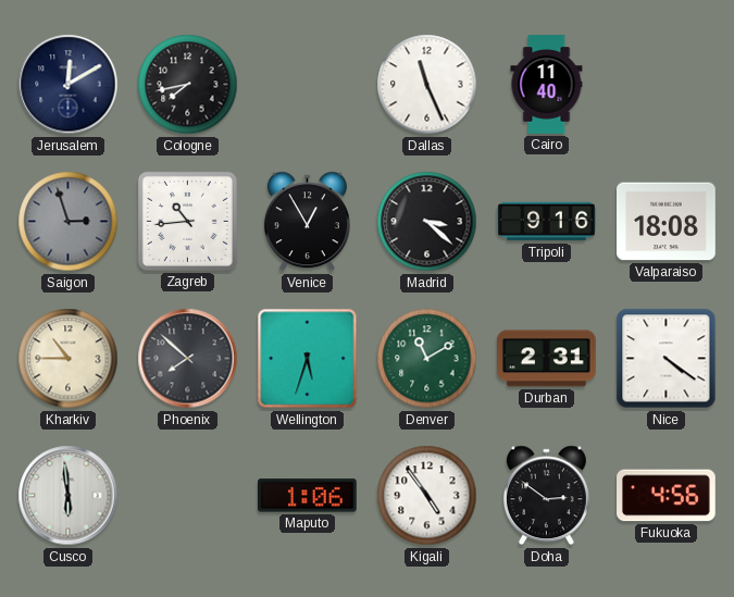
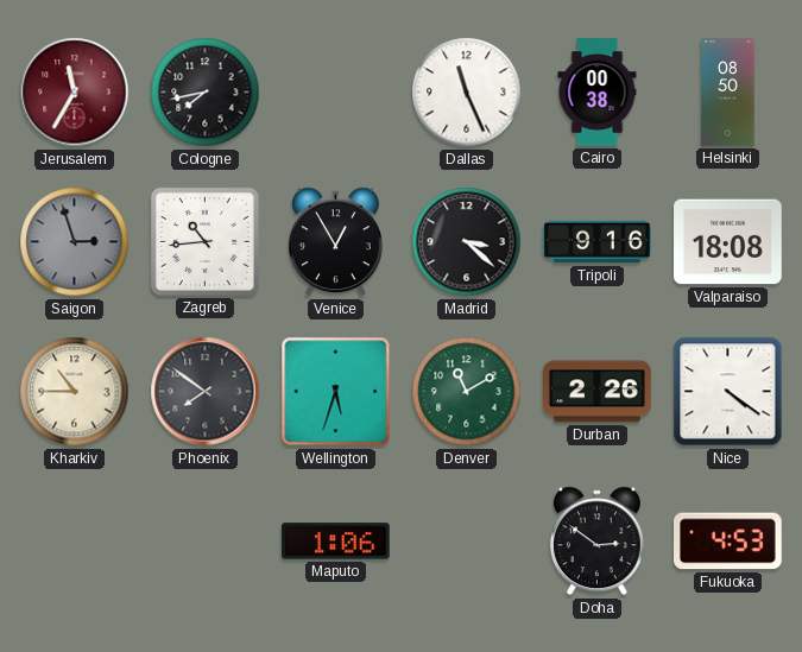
Jerusalem: 12:10 -> 11:35 (75, 93)
Jerusalem dial: navy -> burgundy (75, 93)
Cairo: 11:40 -> 00:38 (598, 93)
Helsinki: none -> 08:50 (728, 93)
Phoenix: 7:52 -> 7:51 (206, 392)
Durban: 2:31 -> 2:26 (598, 392)
Cusco: 5:59 -> none (69, 496)
Kigali: 4:54 -> none (427, 496)
Fukuoka: 4:56 -> 4:53 (728, 542)
